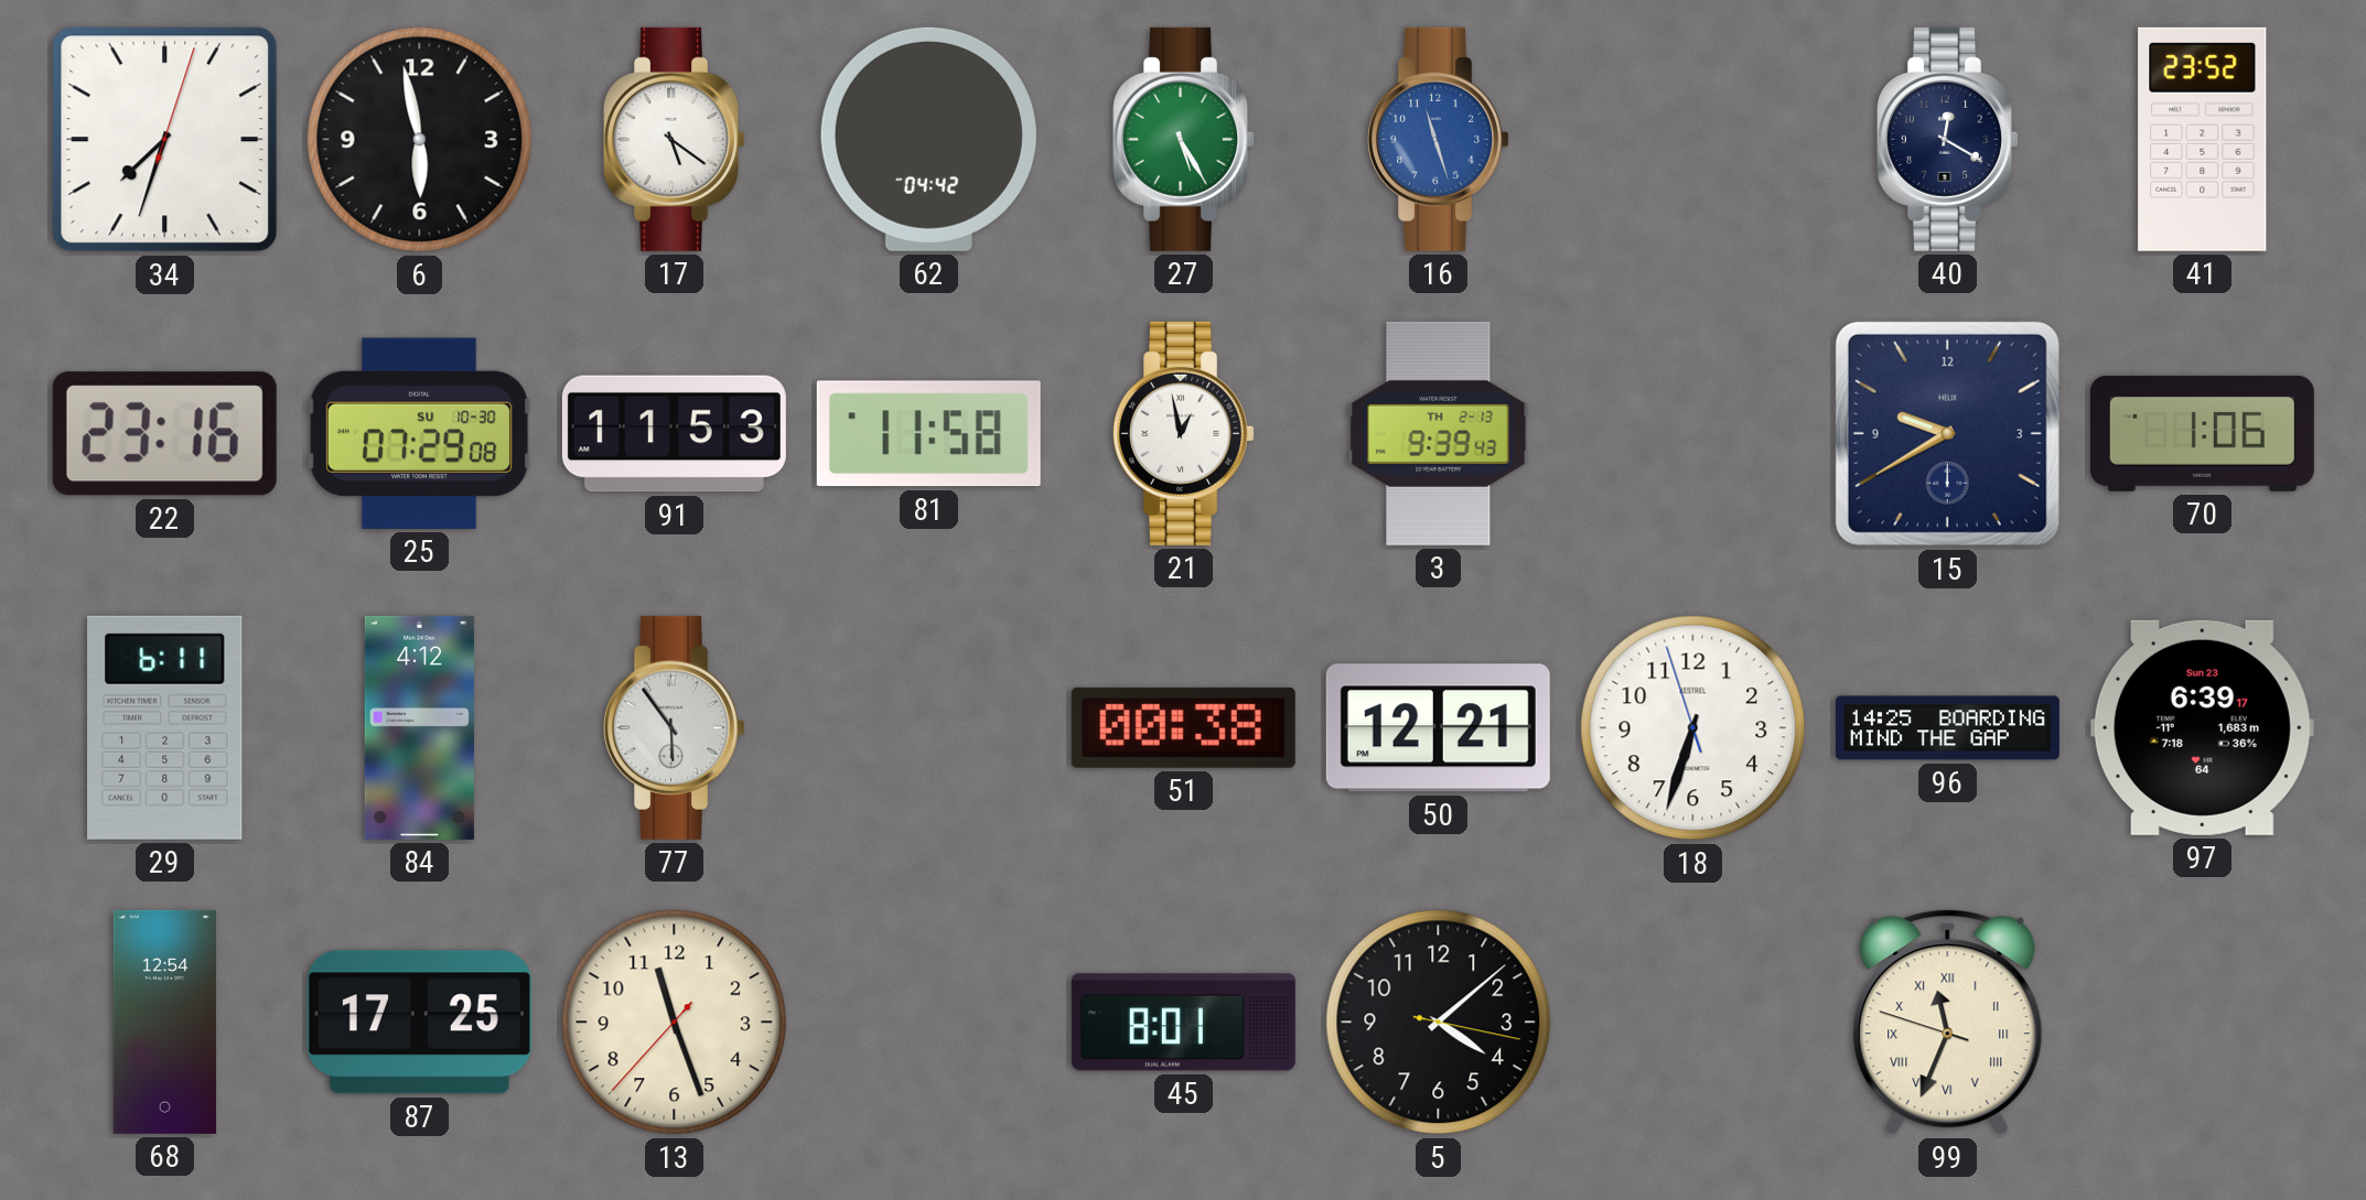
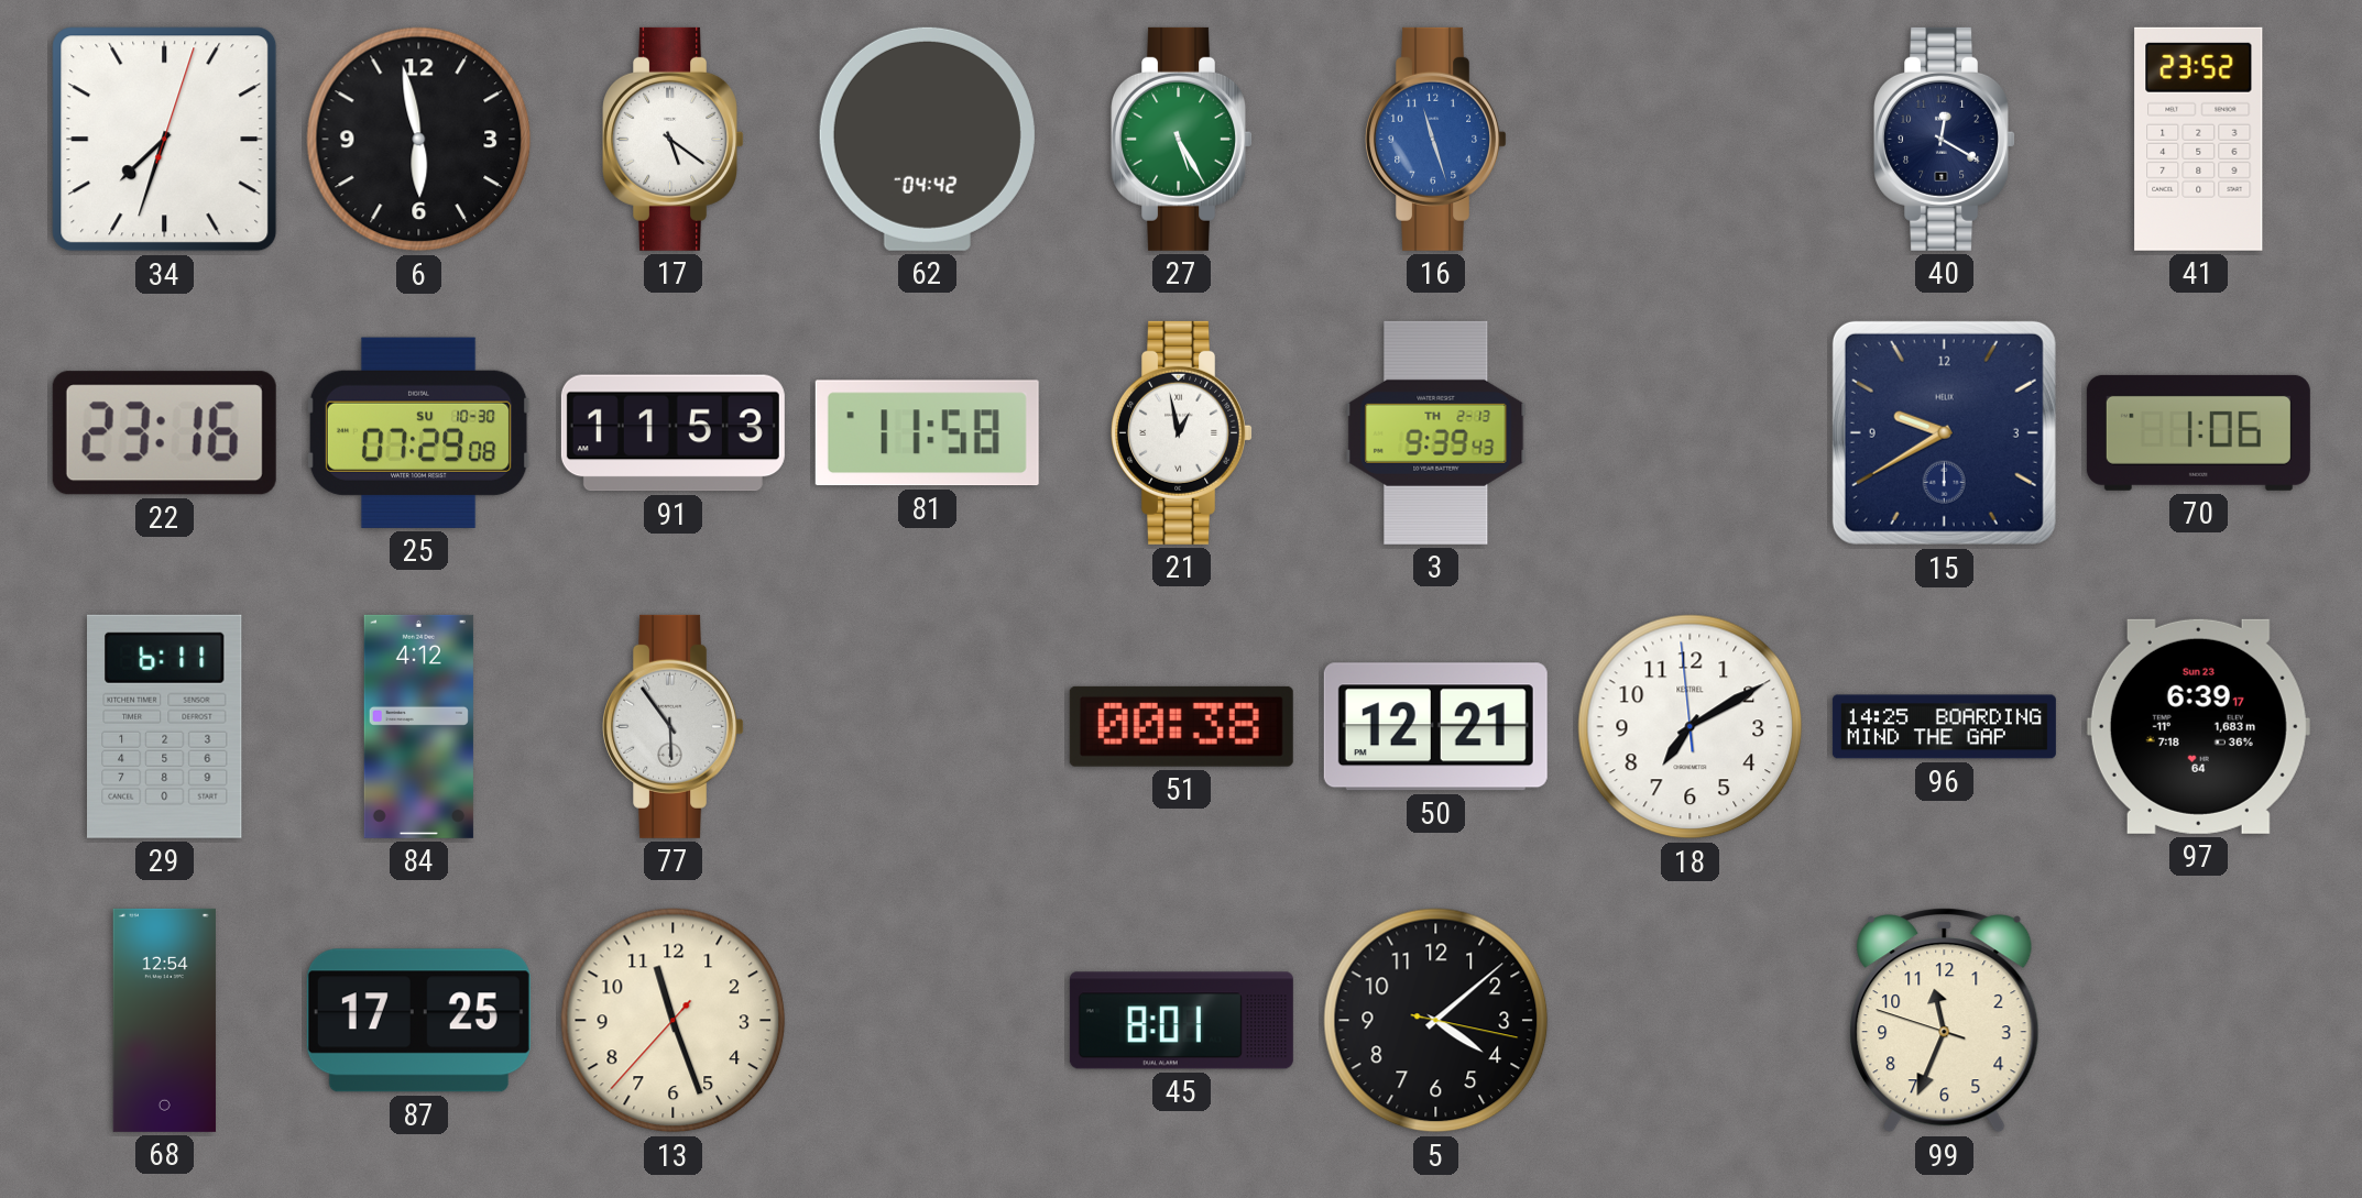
18: 6:32 -> 7:09 (1691, 727)
99 numerals: Roman -> Arabic (1945, 1021)
